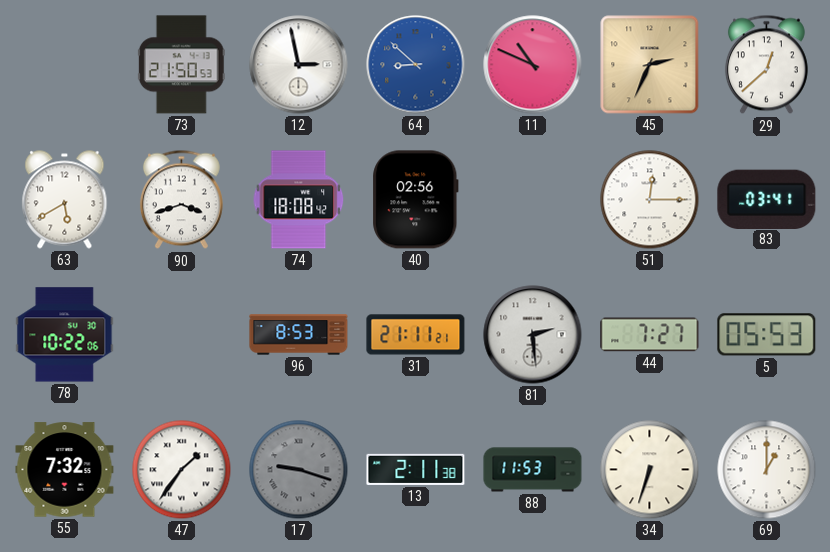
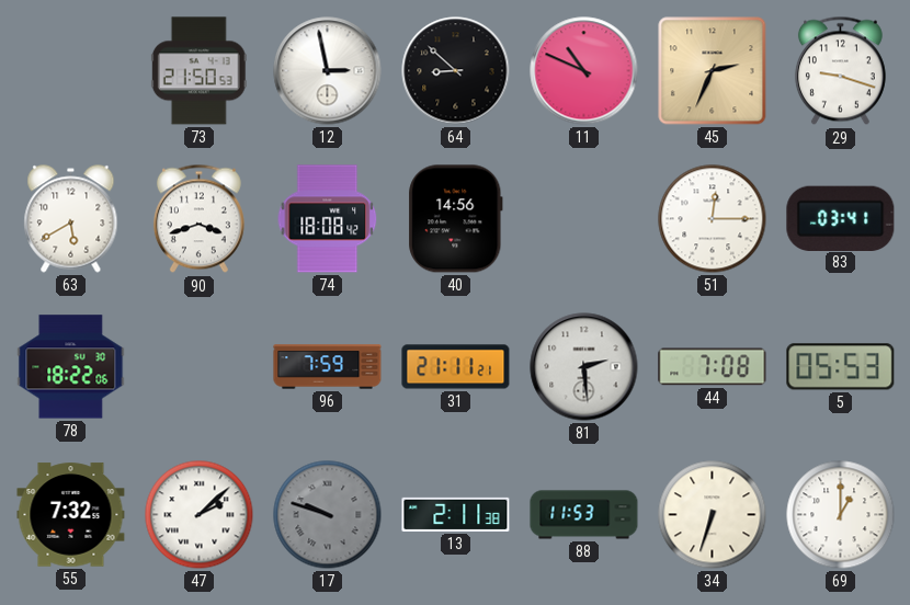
64 dial: blue -> black (456, 71)
29: 12:38 -> 9:18 (840, 71)
40: 02:56 -> 14:56 (456, 219)
78: 10:22 -> 18:22 (71, 367)
96: 8:53 -> 7:59 (328, 367)
44: 7:27 -> 7:08 (713, 367)
47: 1:36 -> 2:08 (200, 515)
17: 9:18 -> 9:48 (328, 515)
